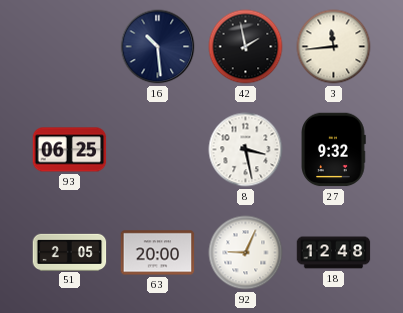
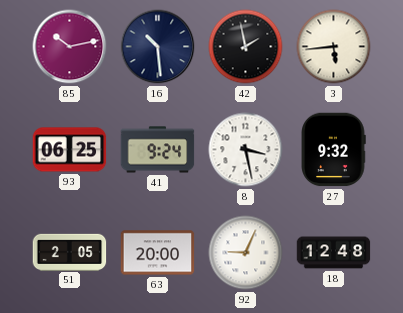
85: none -> 10:13 (70, 47)
3: 11:44 -> 5:44 (334, 47)
41: none -> 9:24 (158, 150)
